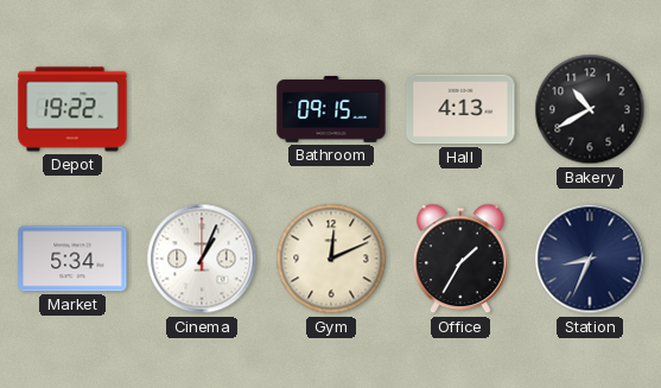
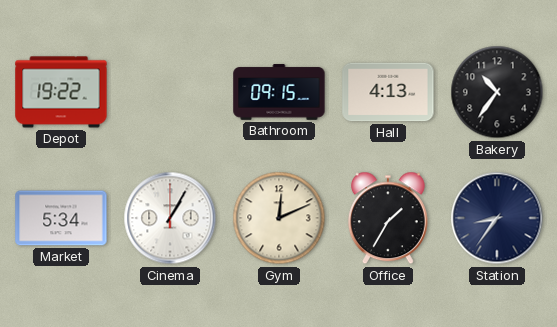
Bakery: 10:40 -> 10:36 (497, 92)
Cinema: 1:04 -> 1:05 (170, 218)
Station: 8:34 -> 8:36 (497, 218)
